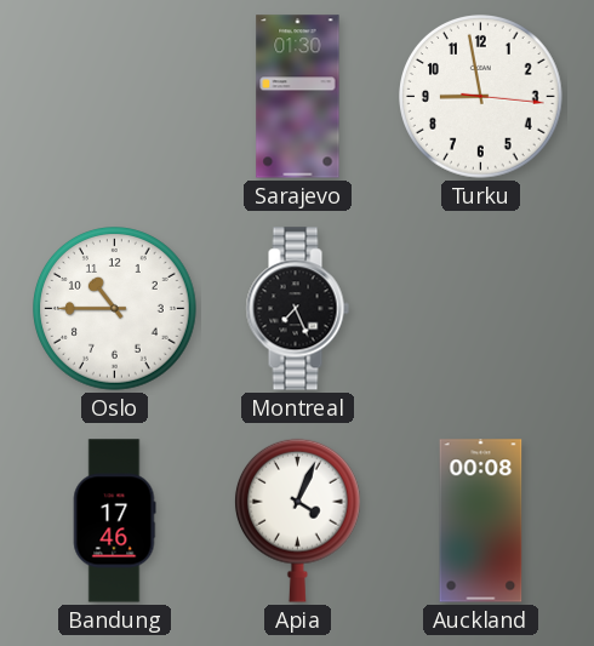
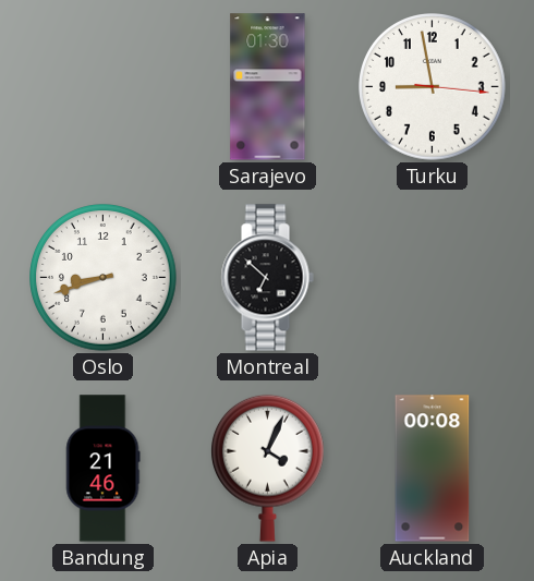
Oslo: 10:45 -> 8:42 (104, 278)
Montreal: 7:26 -> 6:52 (267, 278)
Bandung: 17:46 -> 21:46 (102, 469)
